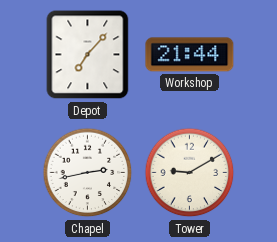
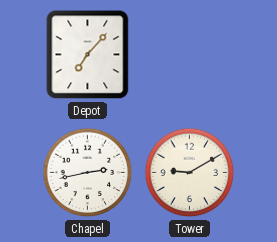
Workshop: 21:44 -> none (190, 55)
